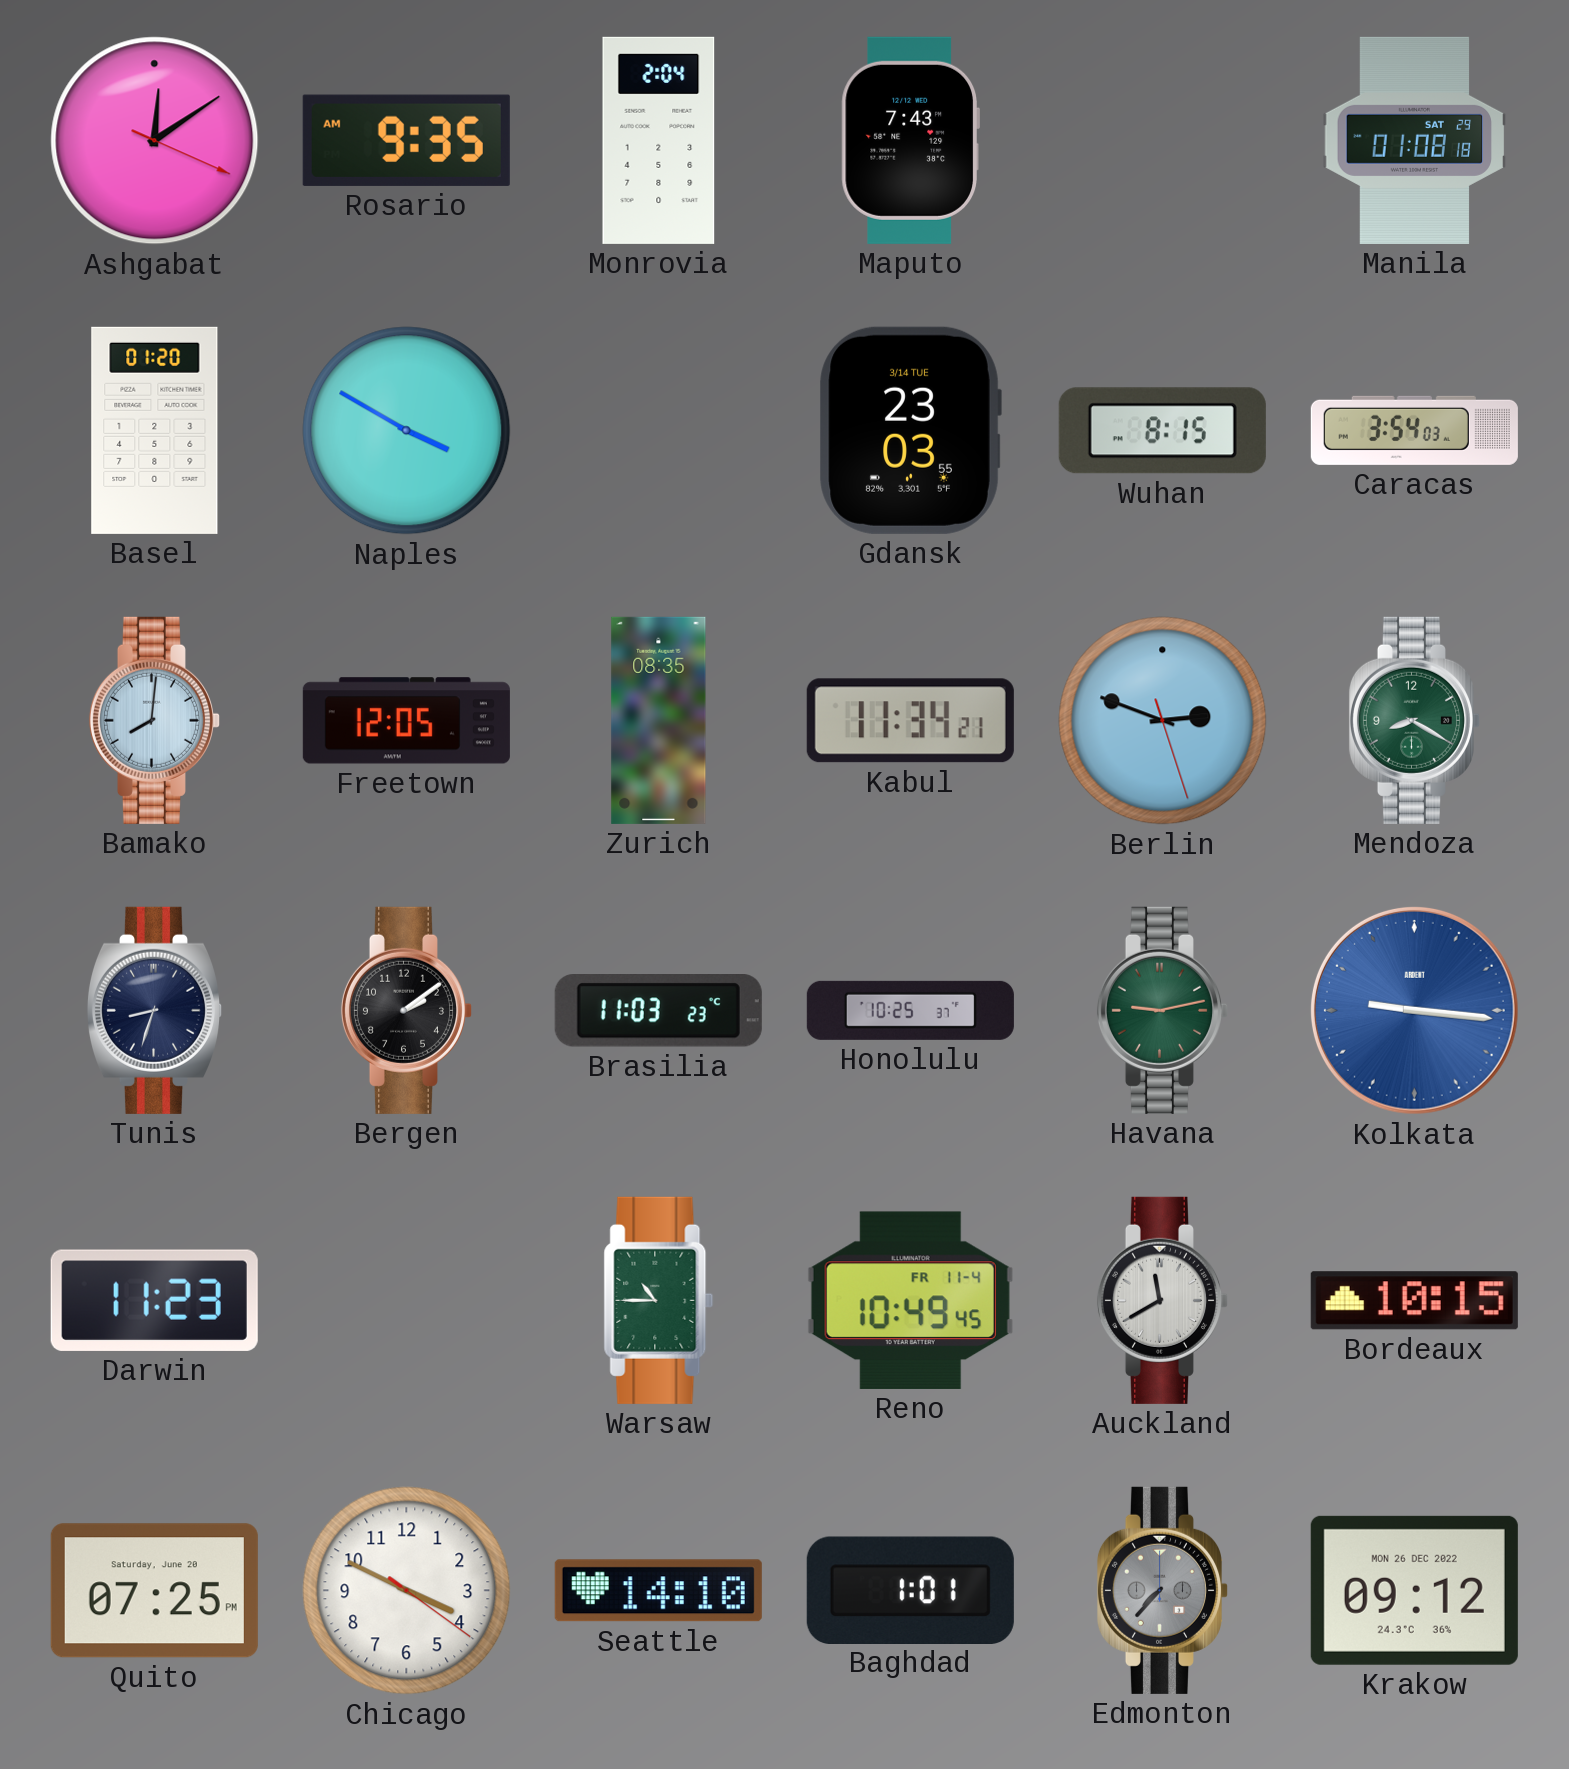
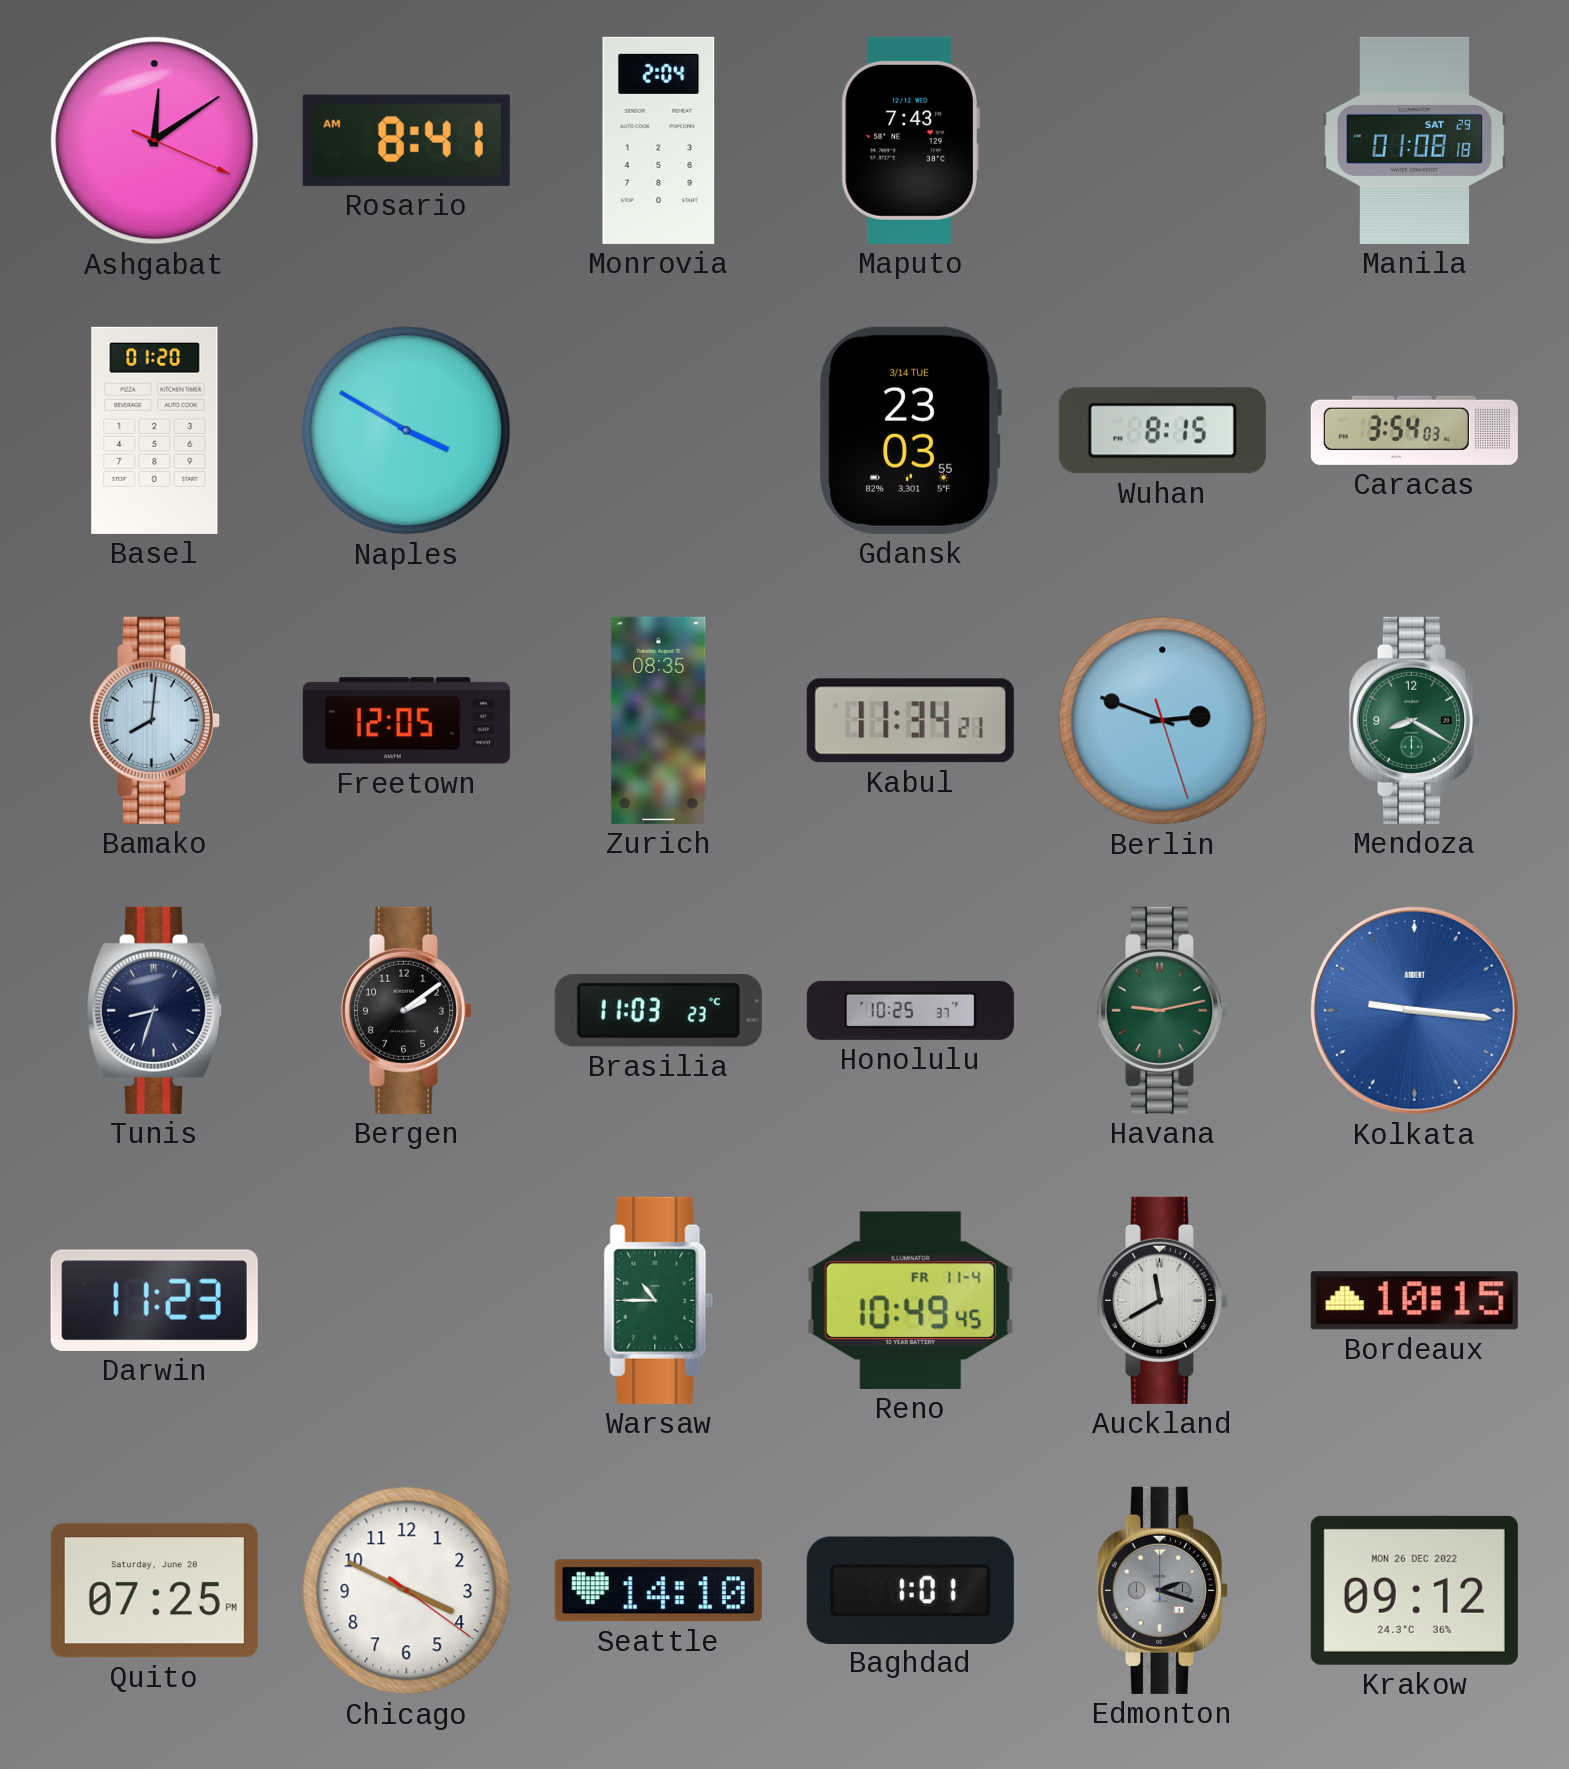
Rosario: 9:35 -> 8:41 (406, 140)
Edmonton: 7:37 -> 2:18 (1162, 1590)
